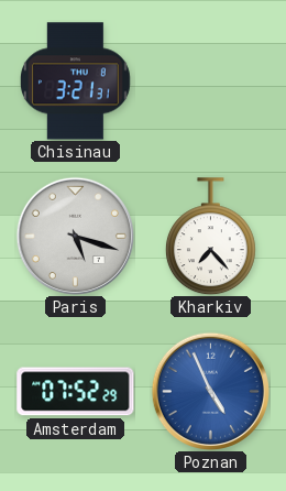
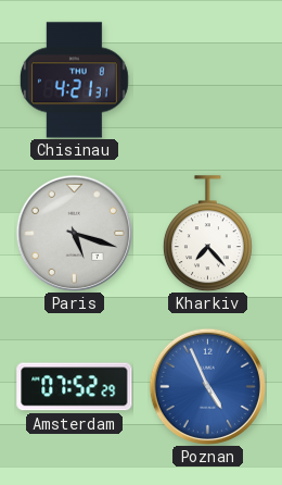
Chisinau: 3:21 -> 4:21 (74, 80)
